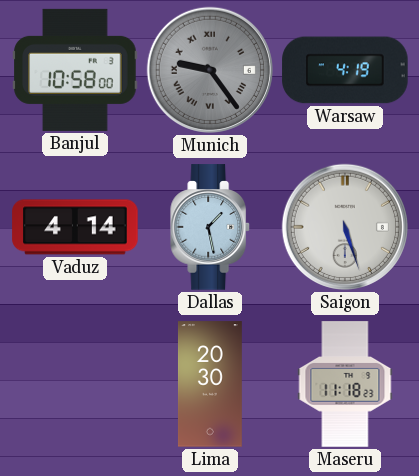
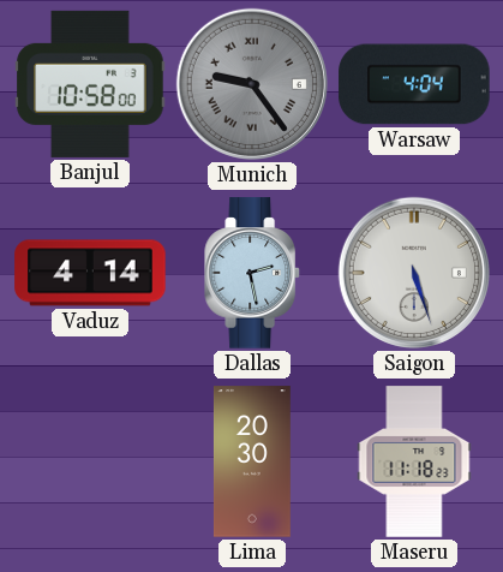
Warsaw: 4:19 -> 4:04 (414, 84)
Dallas: 1:28 -> 2:28 (253, 273)
